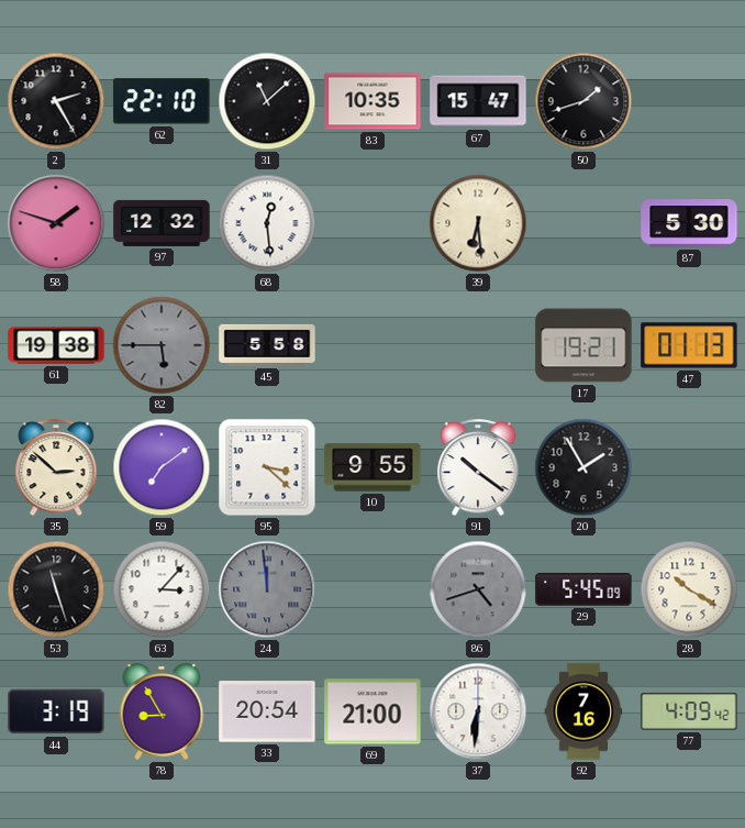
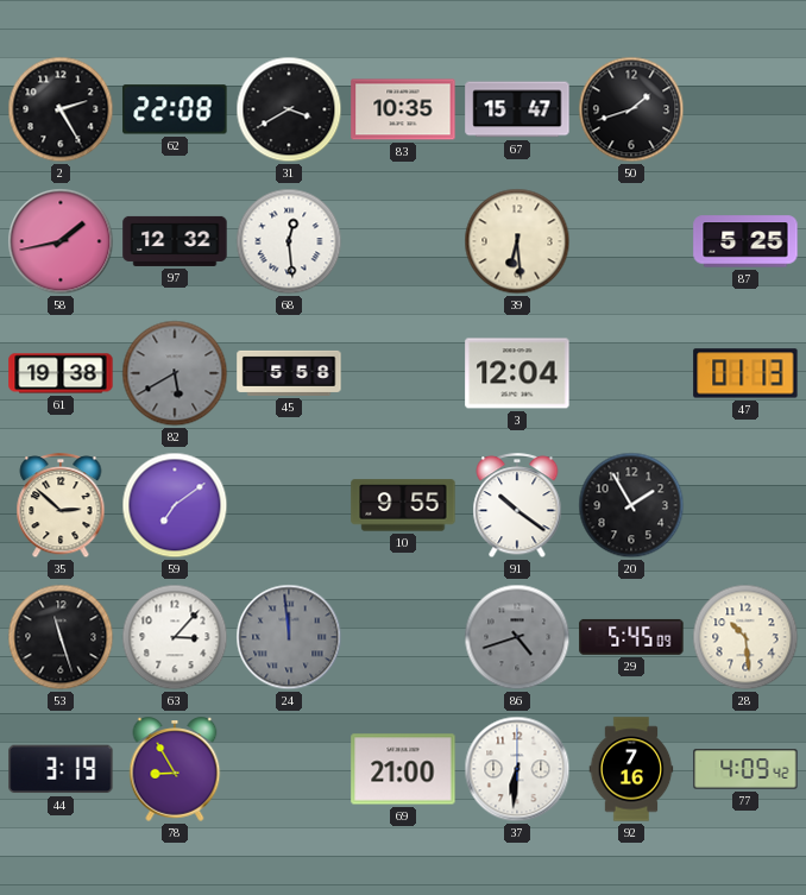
62: 22:10 -> 22:08 (175, 109)
31: 11:08 -> 3:40 (289, 109)
58: 1:48 -> 1:43 (61, 241)
87: 5:30 -> 5:25 (745, 241)
82: 5:45 -> 5:40 (175, 373)
3: none -> 12:04 (517, 373)
17: 19:21 -> none (583, 345)
95: 3:22 -> none (267, 467)
28: 10:20 -> 10:29 (745, 637)
33: 20:54 -> none (267, 711)
